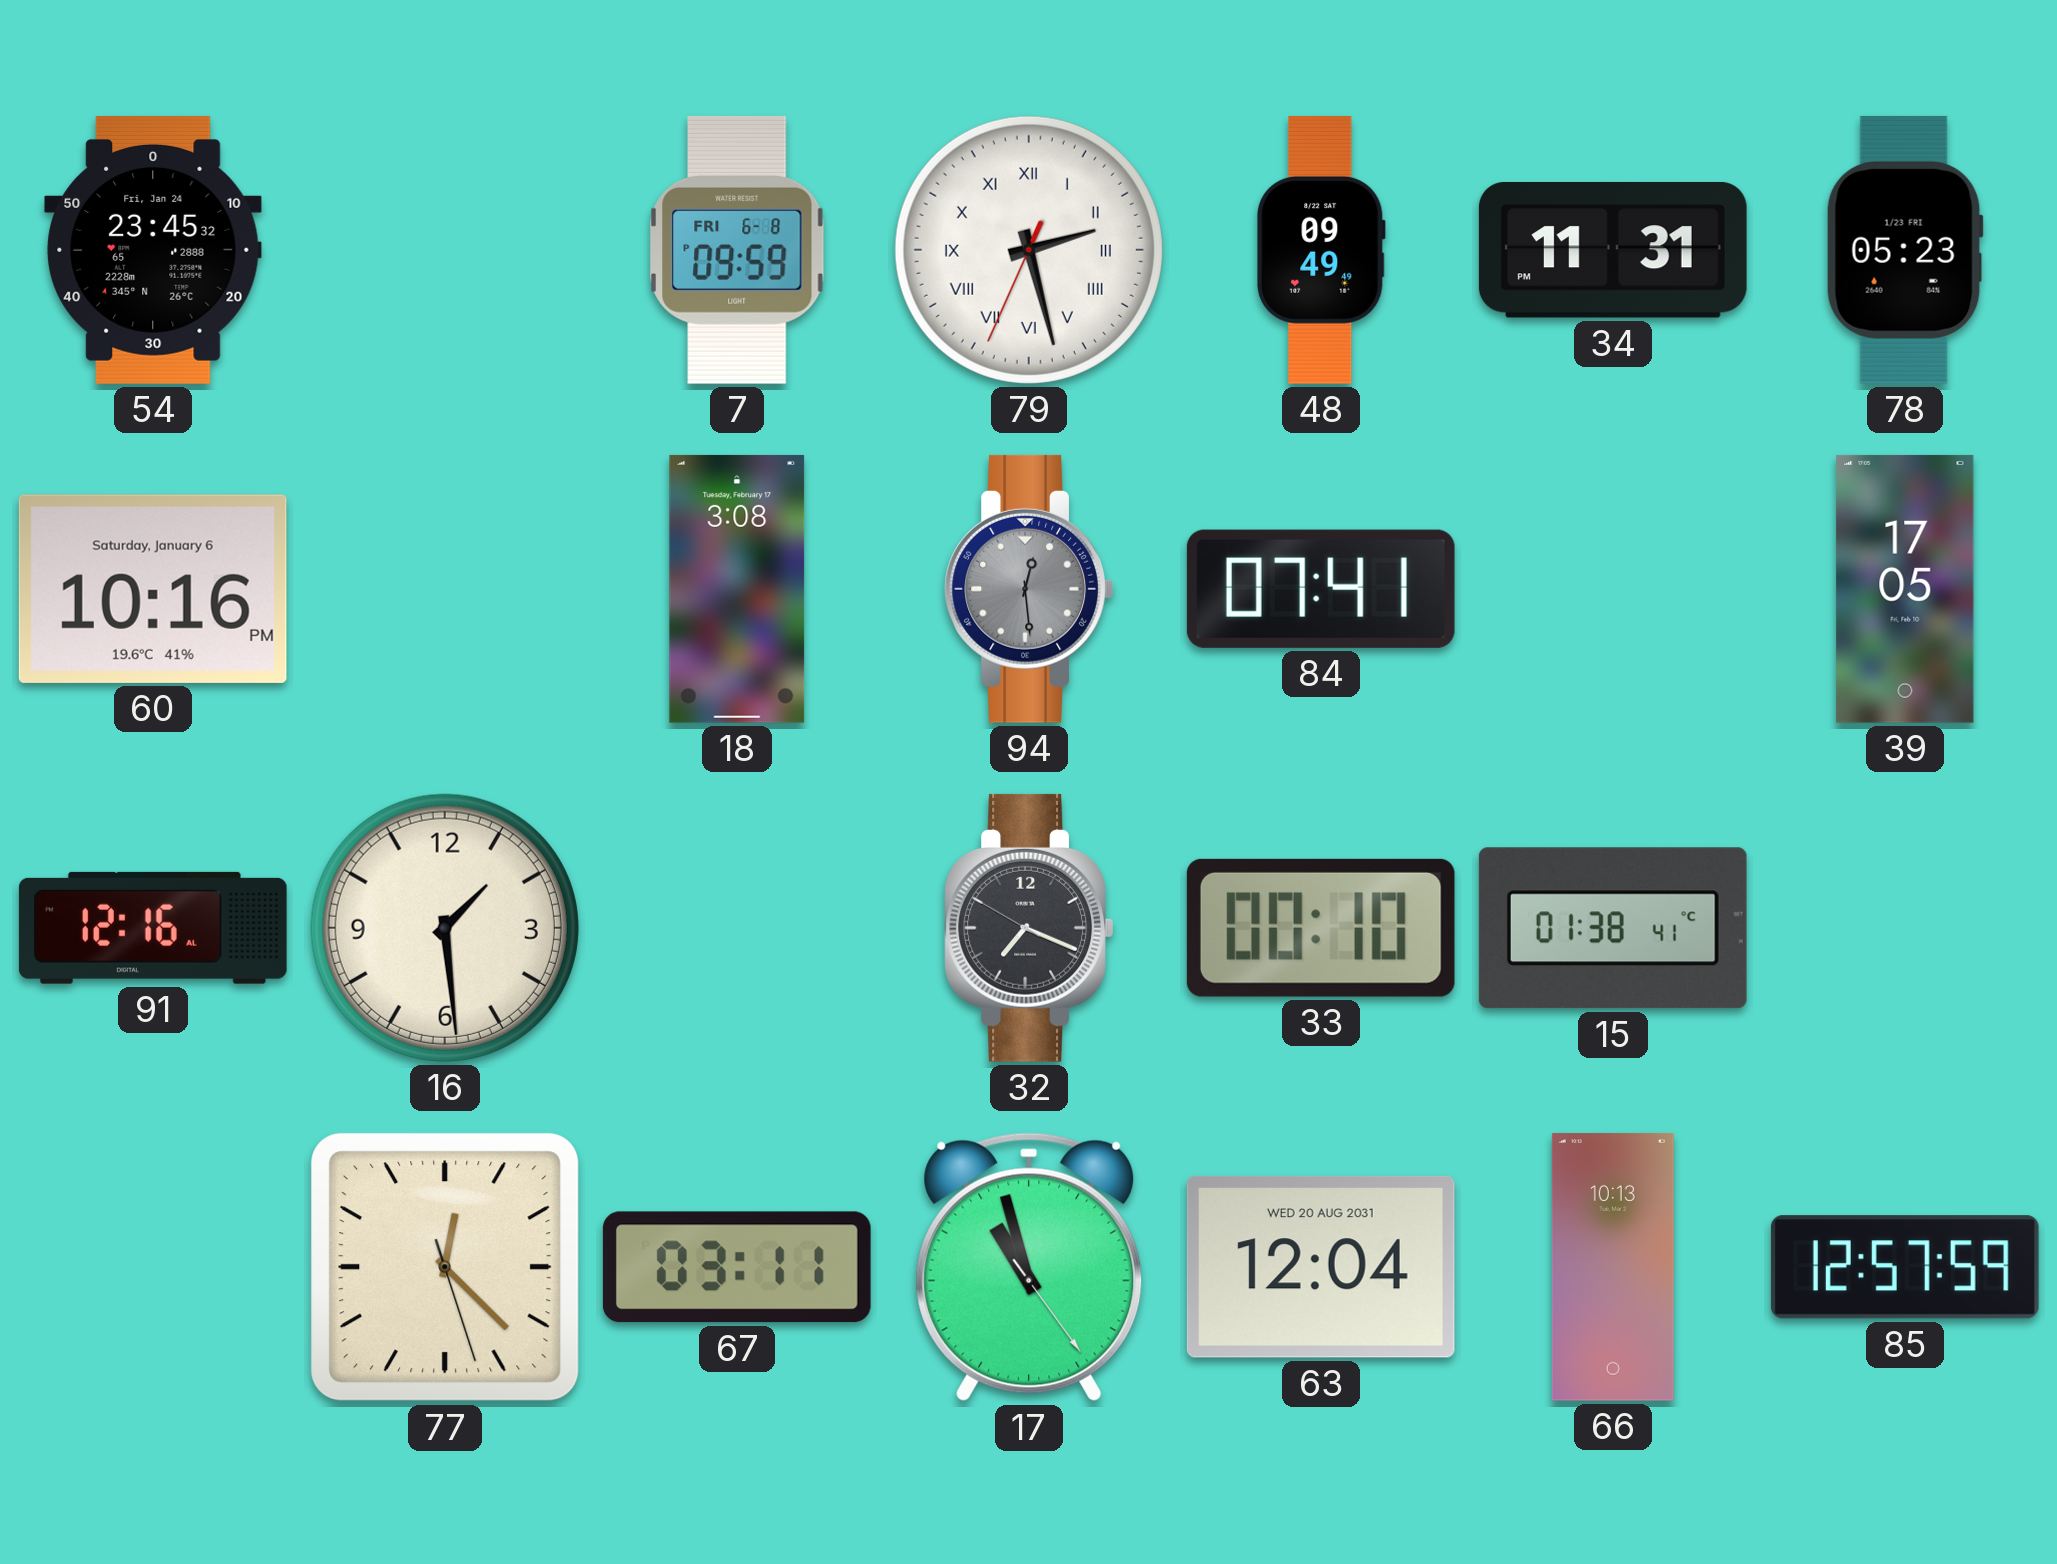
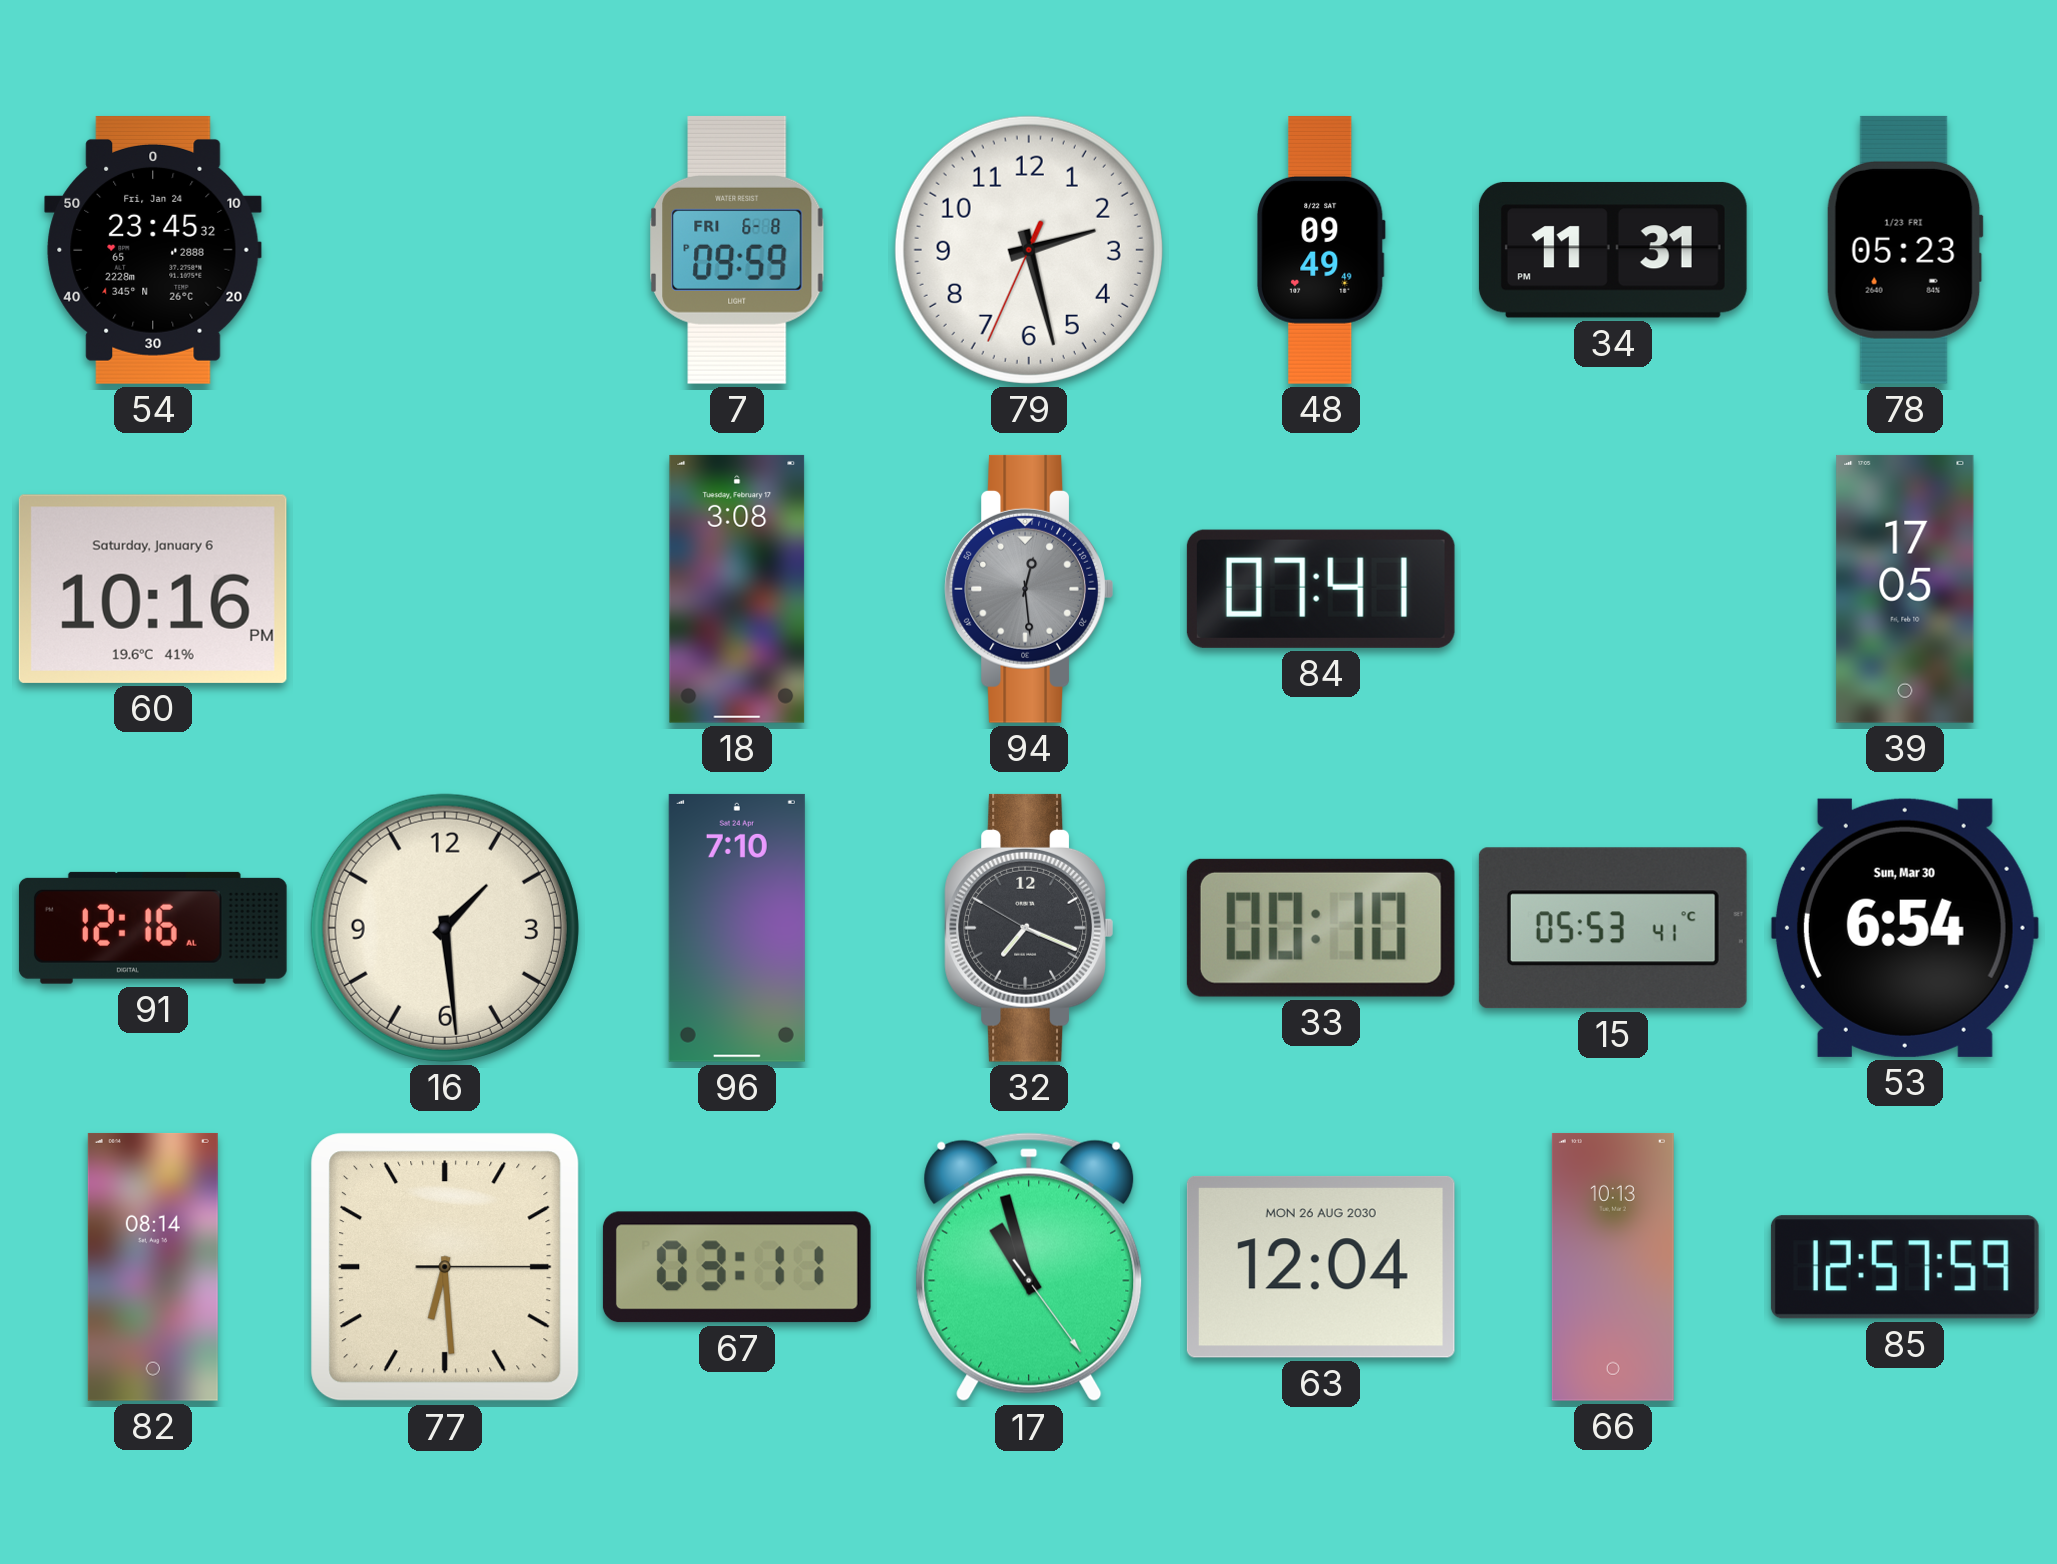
79 numerals: Roman -> Arabic (1029, 250)
96: none -> 7:10 (737, 928)
15: 01:38 -> 05:53 (1613, 928)
53: none -> 6:54 (1905, 928)
82: none -> 08:14 (153, 1267)
77: 12:22 -> 6:29 (445, 1267)
63 date: WED 20 AUG 2031 -> MON 26 AUG 2030 (1321, 1267)
